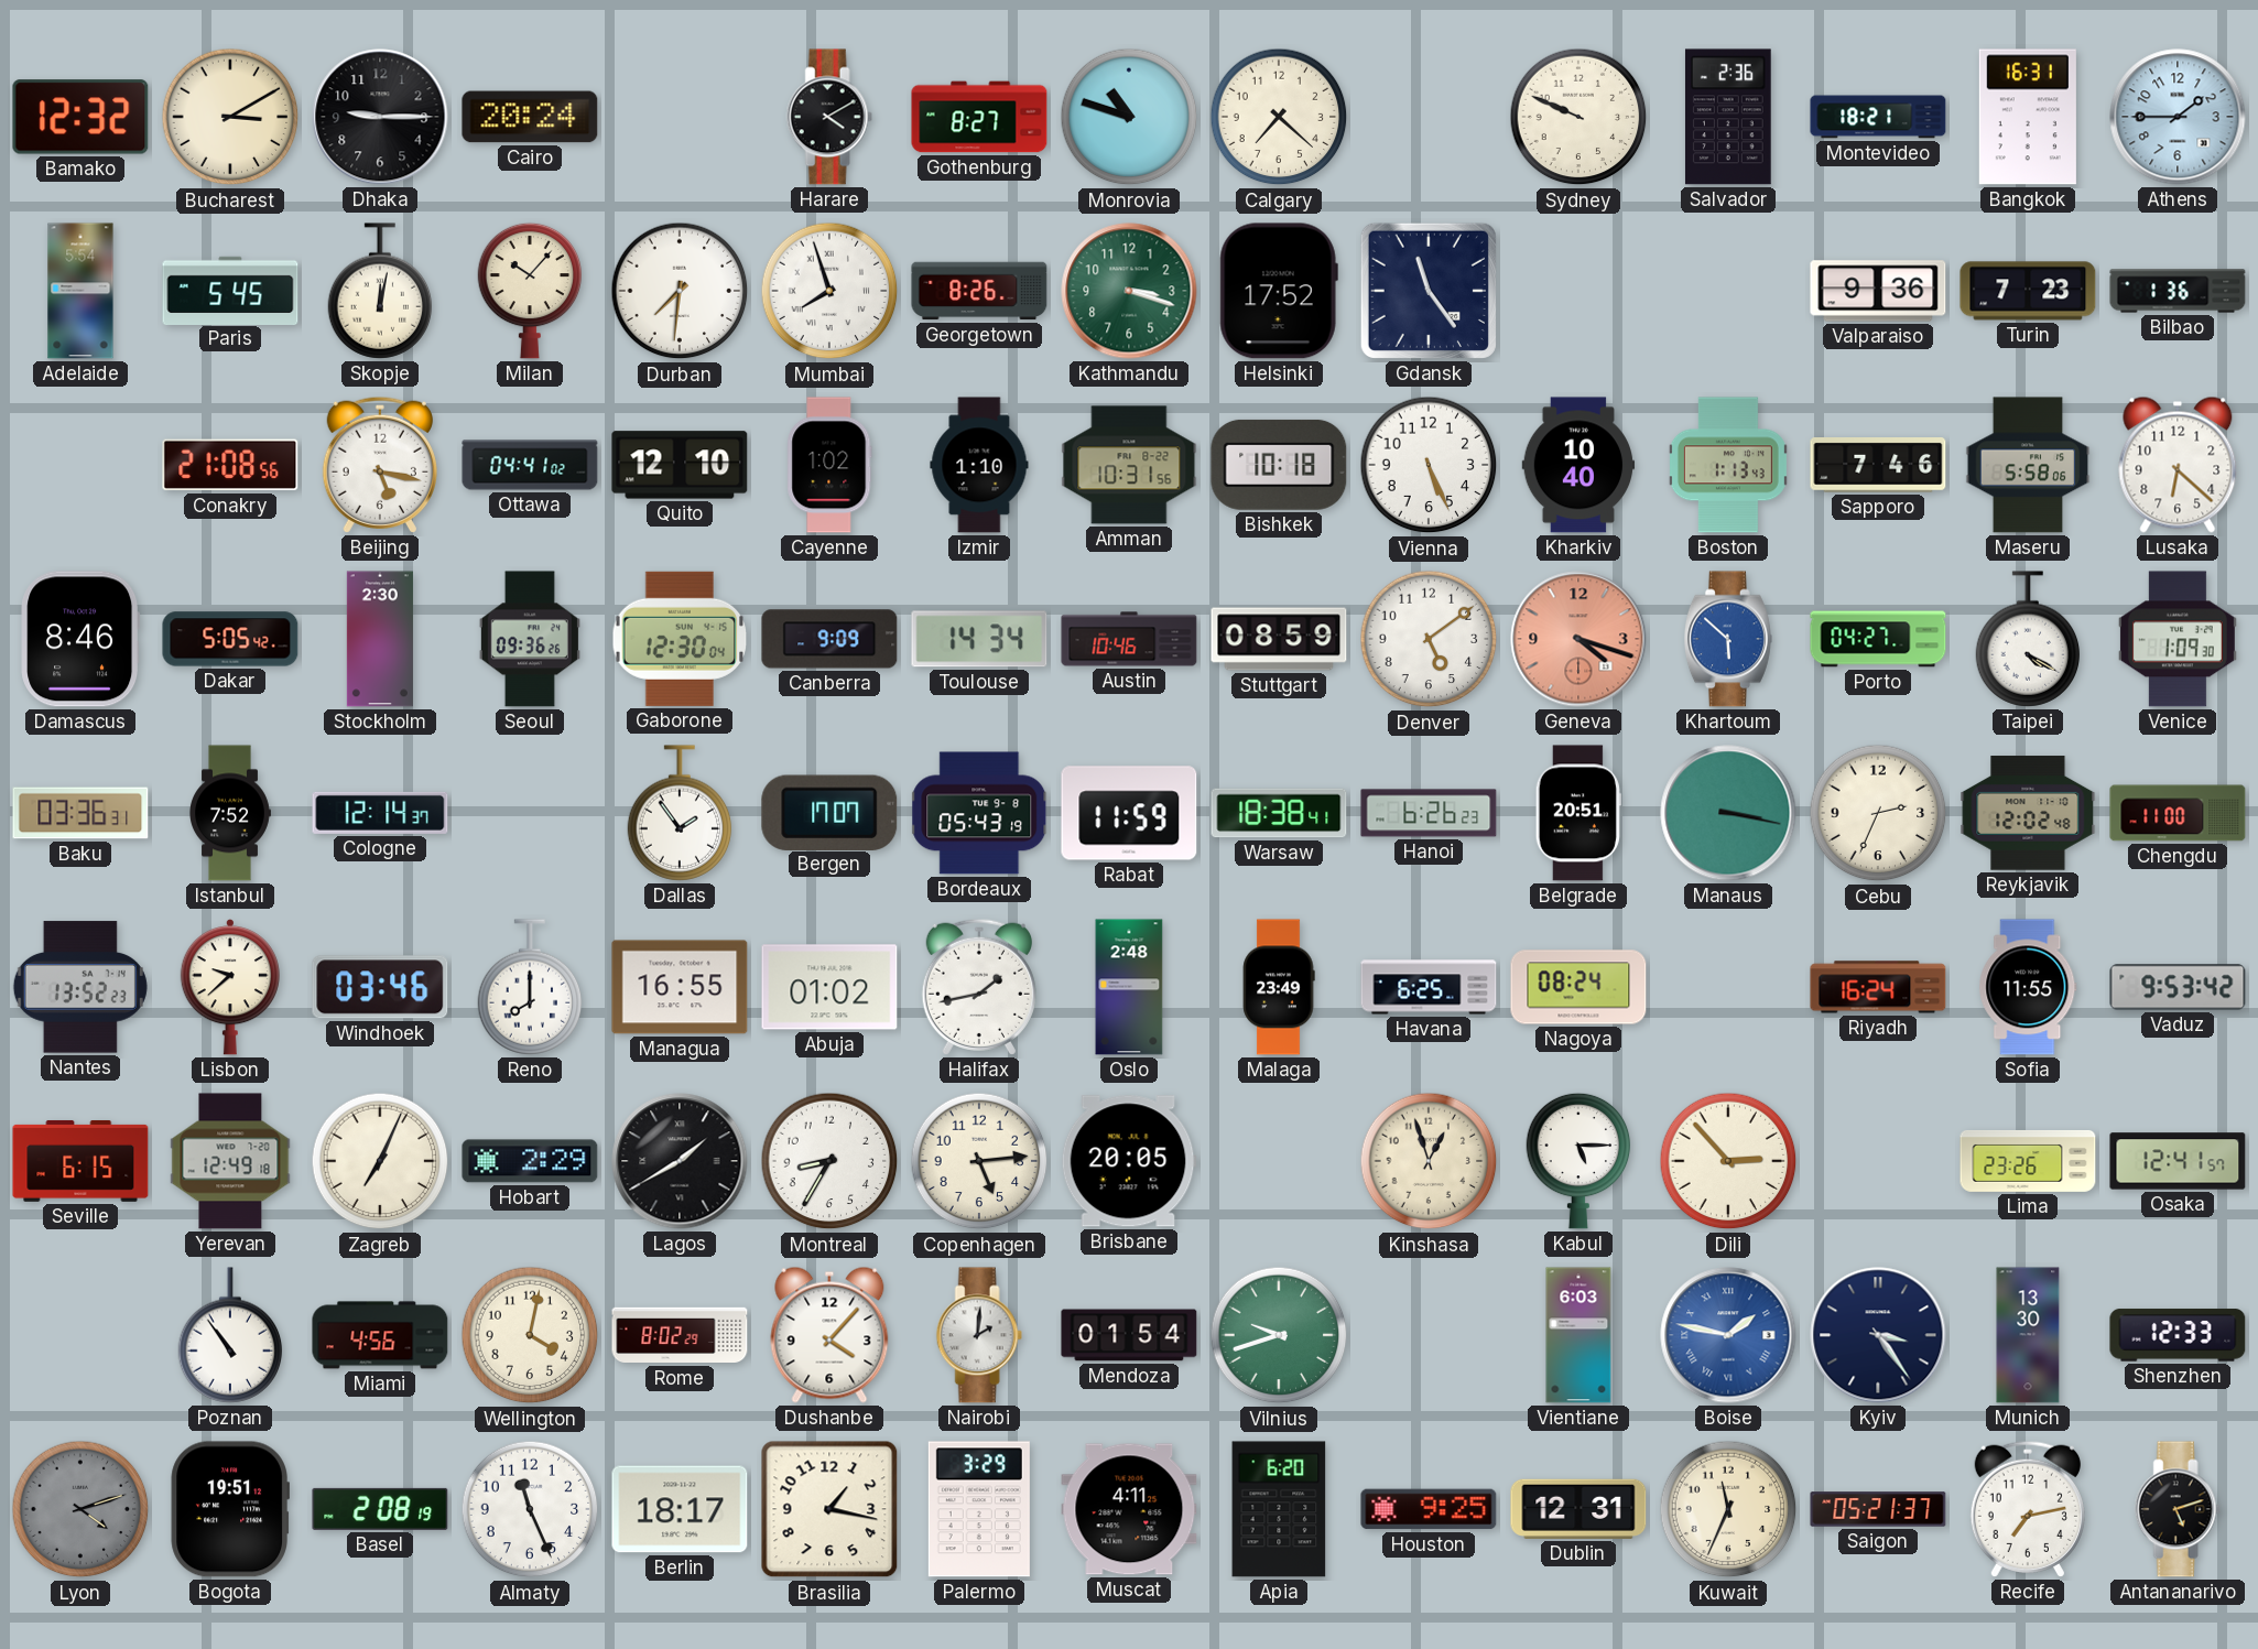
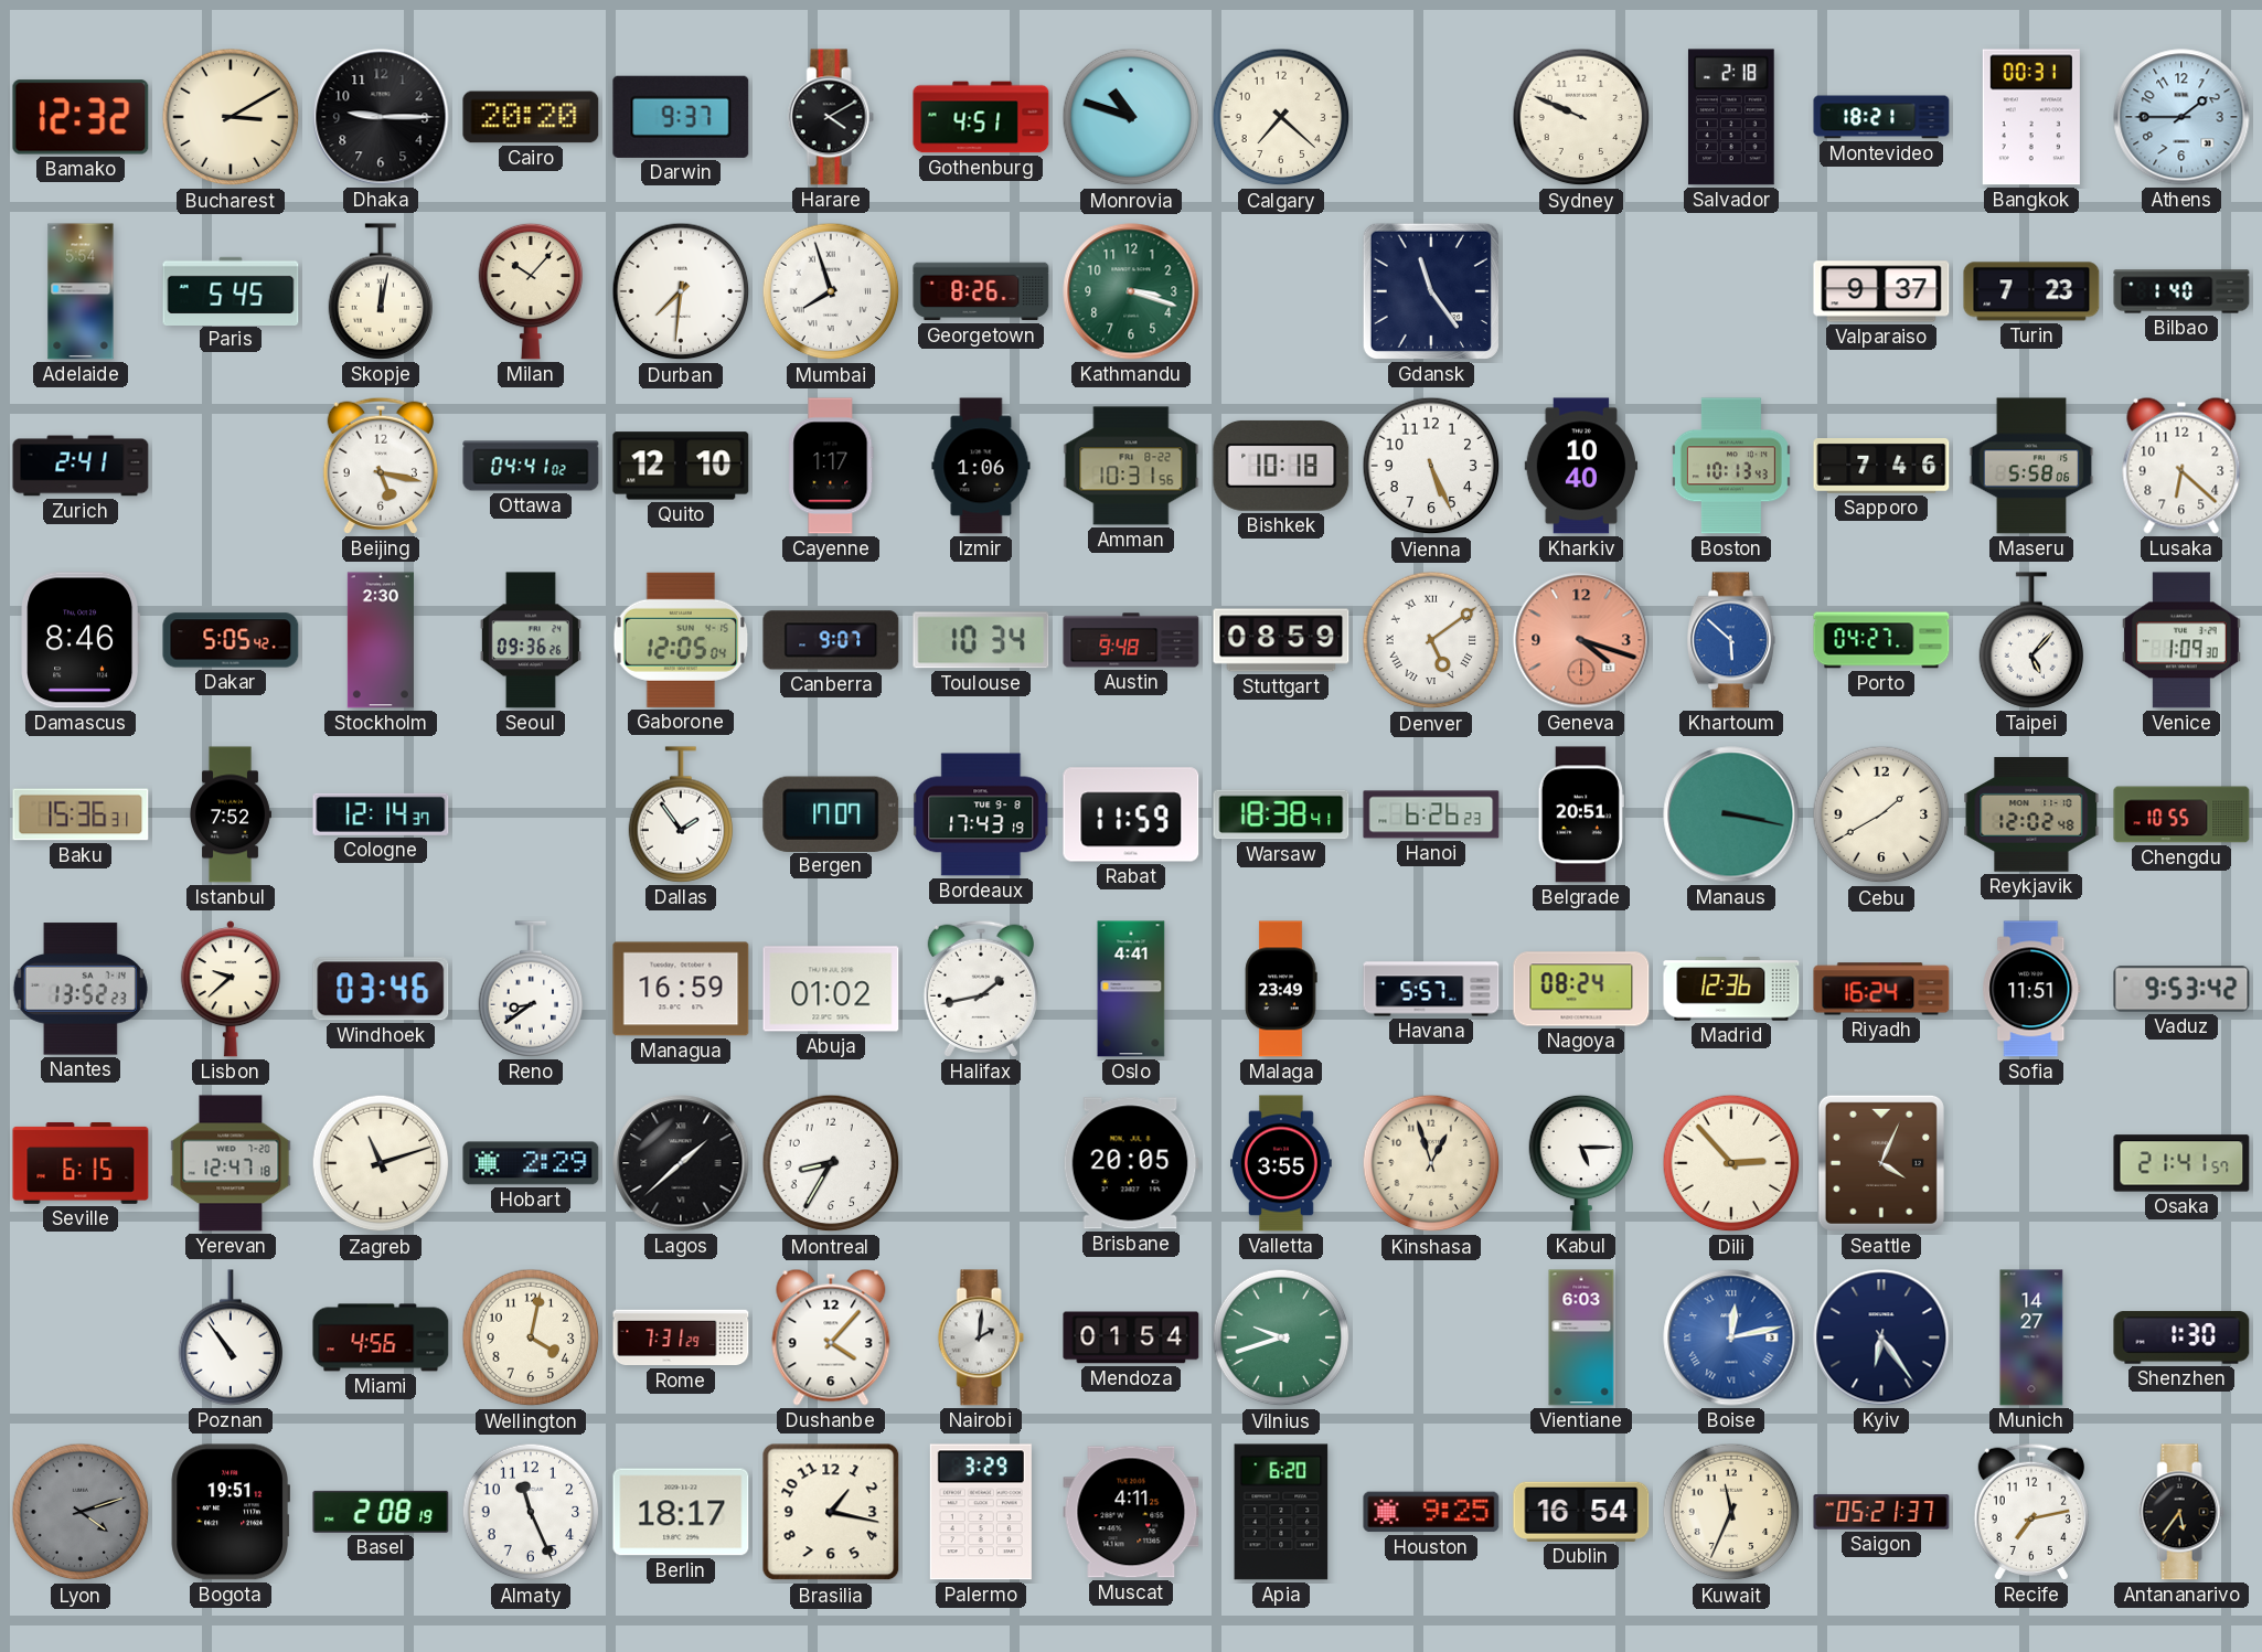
Cairo: 20:24 -> 20:20 (531, 117)
Darwin: none -> 9:37 (681, 117)
Gothenburg: 8:27 -> 4:51 (981, 117)
Salvador: 2:36 -> 2:18 (1731, 117)
Bangkok: 16:31 -> 00:31 (2031, 117)
Helsinki: 17:52 -> none (1279, 291)
Valparaiso: 9:36 -> 9:37 (1881, 291)
Bilbao: 1:36 -> 1:40 (2181, 291)
Zurich: none -> 2:41 (81, 466)
Conakry: 21:08 -> none (230, 465)
Cayenne: 1:02 -> 1:17 (831, 466)
Izmir: 1:10 -> 1:06 (981, 466)
Boston: 1:13 -> 10:13 (1731, 466)
Gaborone: 12:30 -> 12:05 (681, 640)
Canberra: 9:09 -> 9:07 (831, 640)
Toulouse: 14:34 -> 10:34 (981, 640)
Austin: 10:46 -> 9:48 (1131, 640)
Denver numerals: Arabic -> Roman (1431, 640)
Taipei: 4:20 -> 5:07 (2031, 640)
Baku: 03:36 -> 15:36 (81, 814)
Bordeaux: 05:43 -> 17:43 (982, 814)
Cebu: 2:34 -> 1:40 (1881, 814)
Chengdu: 11:00 -> 10:55 (2181, 814)
Reno: 8:00 -> 8:39 (531, 989)
Managua: 16:55 -> 16:59 (681, 989)
Oslo: 2:48 -> 4:41 (1131, 989)
Havana: 6:25 -> 5:57 (1431, 989)
Madrid: none -> 12:36 (1731, 989)
Sofia: 11:55 -> 11:51 (2031, 989)
Yerevan: 12:49 -> 12:47 (231, 1163)
Zagreb: 7:04 -> 11:12 (381, 1163)
Lagos: 1:40 -> 1:38 (681, 1163)
Copenhagen: 5:14 -> none (979, 1161)
Valletta: none -> 3:55 (1282, 1163)
Seattle: none -> 4:04 (1881, 1163)
Lima: 23:26 -> none (2028, 1161)
Osaka: 12:41 -> 21:41 (2181, 1163)
Rome: 8:02 -> 7:31 (681, 1337)
Boise: 1:47 -> 12:13 (1731, 1337)
Kyiv: 3:24 -> 6:24 (1881, 1337)
Munich: 13:30 -> 14:27 (2031, 1337)
Shenzhen: 12:33 -> 1:30 (2181, 1337)
Dublin: 12:31 -> 16:54 (1581, 1512)
Antananarivo: 5:12 -> 5:36 (2181, 1512)
